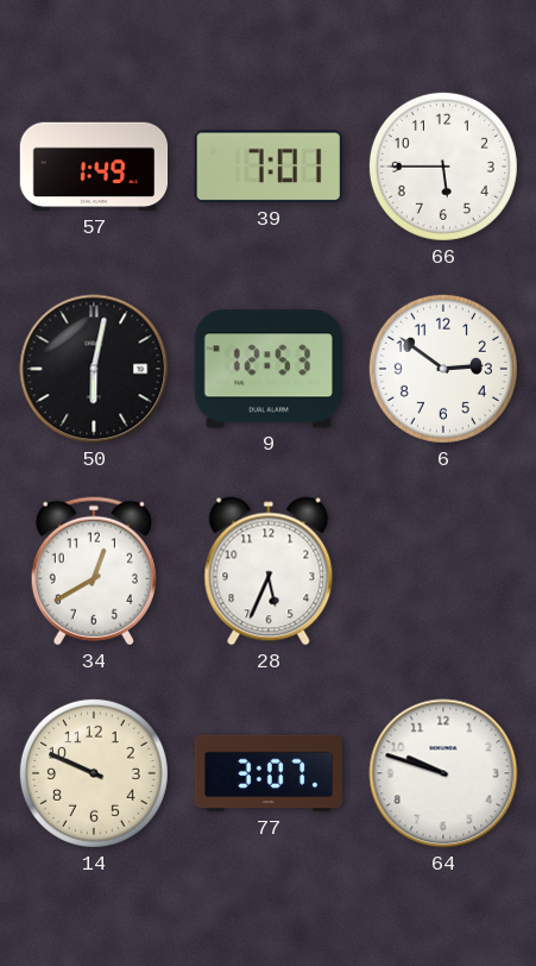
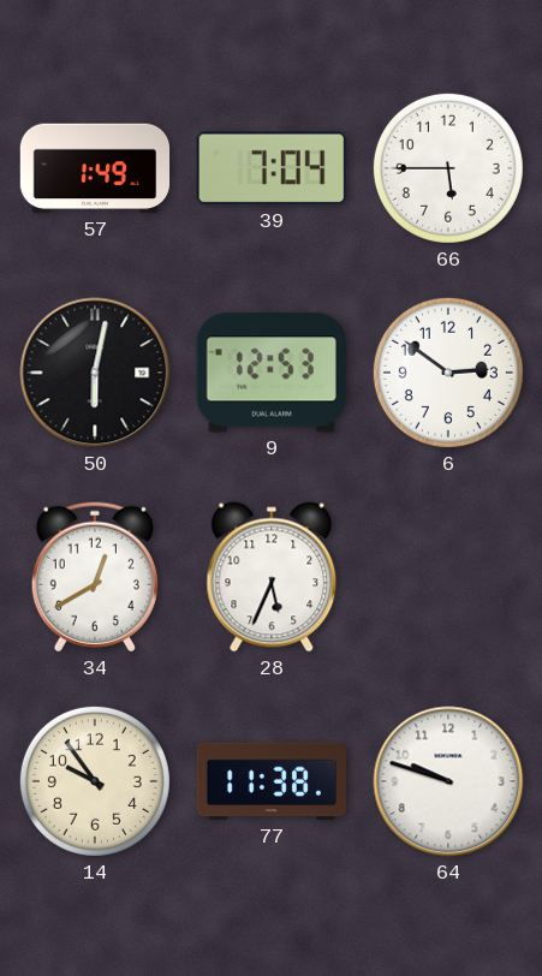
39: 7:01 -> 7:04 (272, 168)
14: 9:49 -> 9:54 (95, 781)
77: 3:07 -> 11:38 (270, 781)
